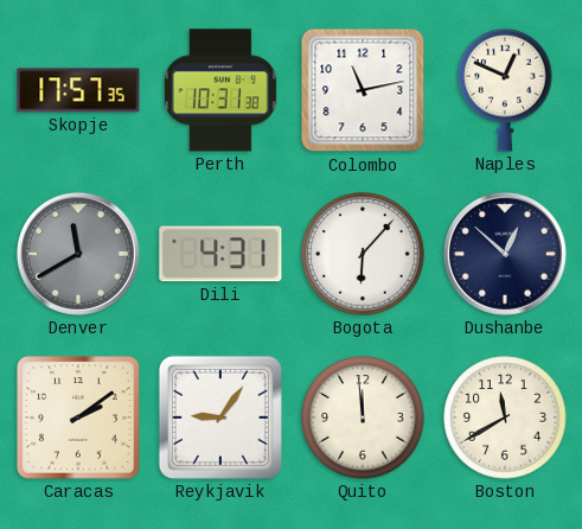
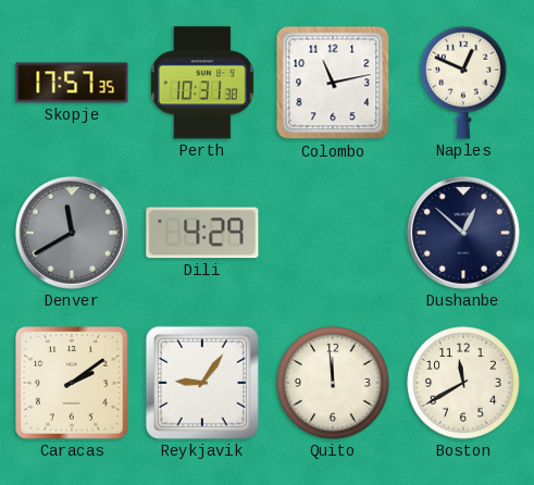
Dili: 4:31 -> 4:29 (202, 233)
Bogota: 6:07 -> none (363, 254)
